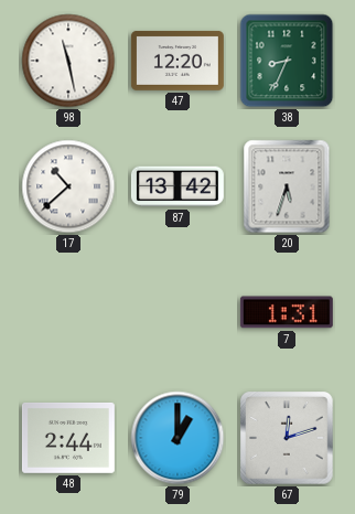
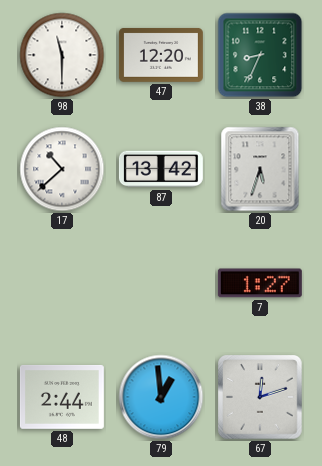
98: 11:28 -> 11:30 (62, 55)
7: 1:31 -> 1:27 (260, 283)
79: 1:00 -> 12:59 (161, 397)
